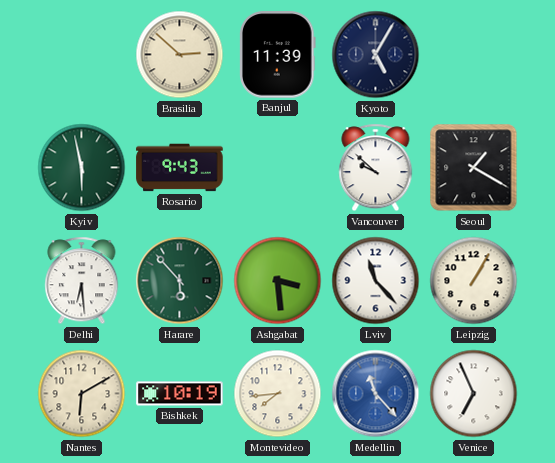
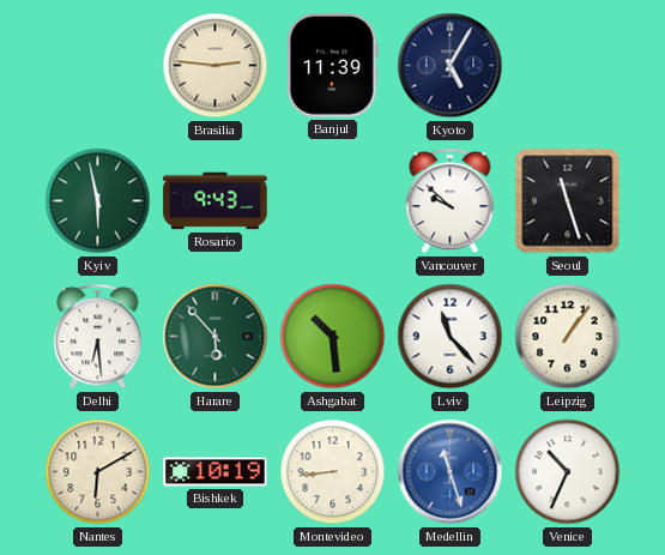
Brasilia: 2:52 -> 2:46 (216, 66)
Seoul: 1:20 -> 11:27 (568, 201)
Ashgabat: 3:29 -> 10:29 (333, 337)
Leipzig: 1:05 -> 1:06 (568, 337)
Montevideo: 7:44 -> 8:44 (333, 472)
Medellin: 11:23 -> 11:27 (451, 472)
Venice: 6:56 -> 10:34 (568, 472)
